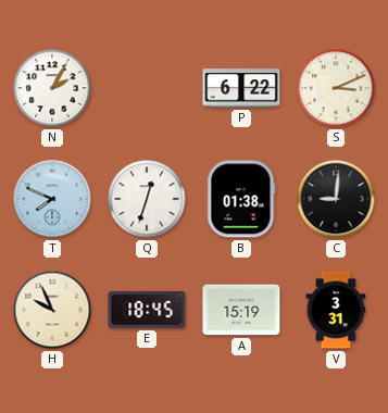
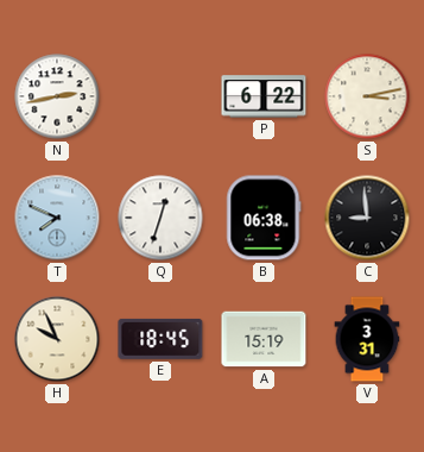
N: 2:05 -> 2:43 (57, 96)
S: 3:11 -> 3:13 (367, 96)
B: 01:38 -> 06:38 (264, 218)
C: 9:01 -> 8:59 (367, 218)
